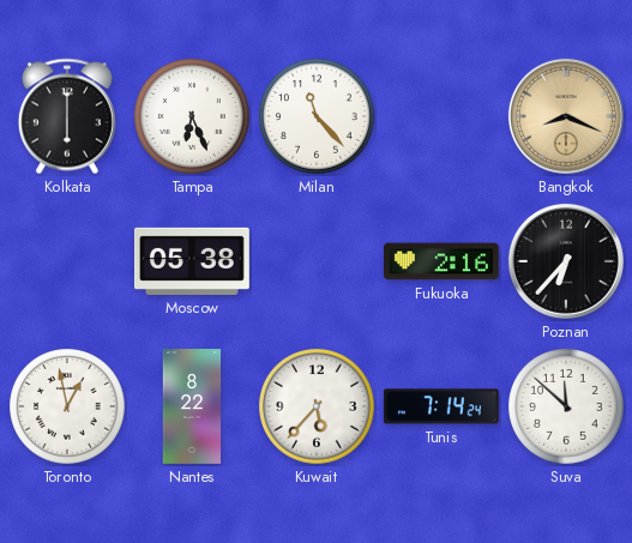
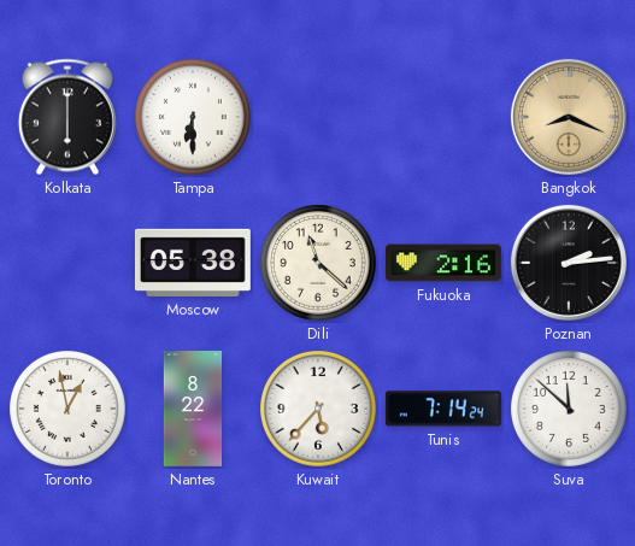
Tampa: 6:26 -> 6:30 (194, 118)
Milan: 11:23 -> none (318, 117)
Dili: none -> 11:22 (319, 264)
Poznan: 6:37 -> 2:14 (569, 263)
